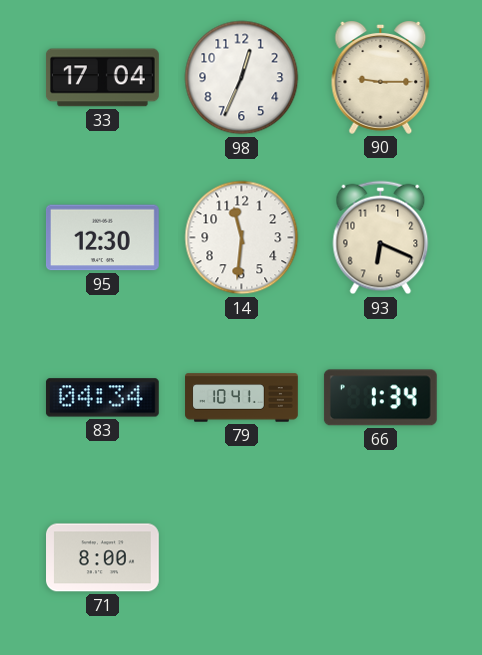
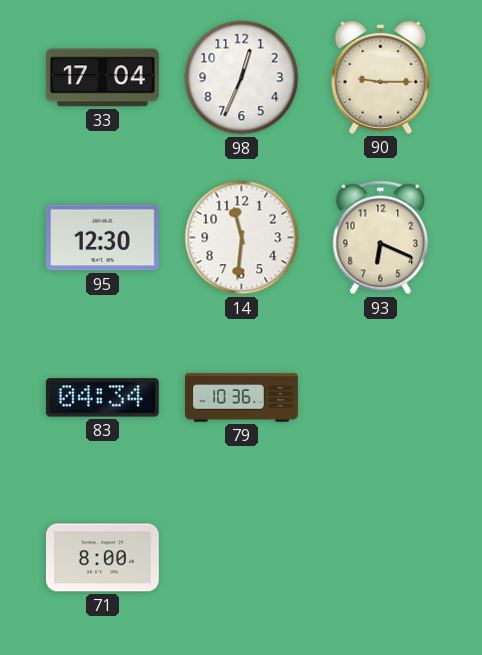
79: 10:41 -> 10:36 (242, 398)
66: 1:34 -> none (380, 398)
